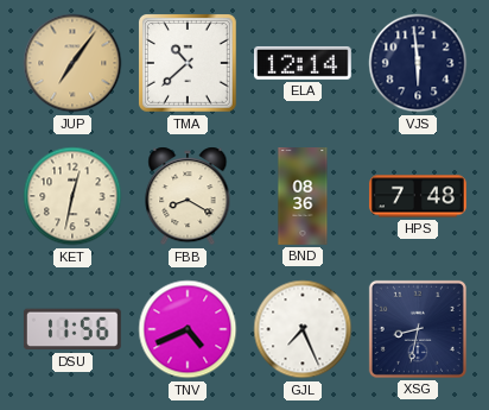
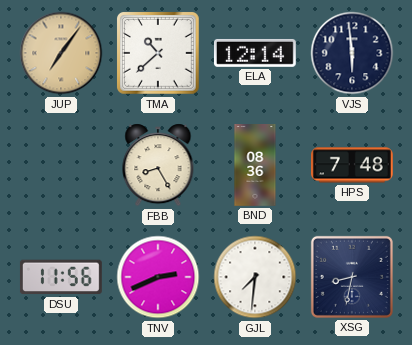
KET: 12:32 -> none (72, 196)
FBB: 8:20 -> 8:25 (158, 165)
TNV: 4:41 -> 2:41 (158, 277)
GJL: 7:26 -> 7:31 (255, 277)
